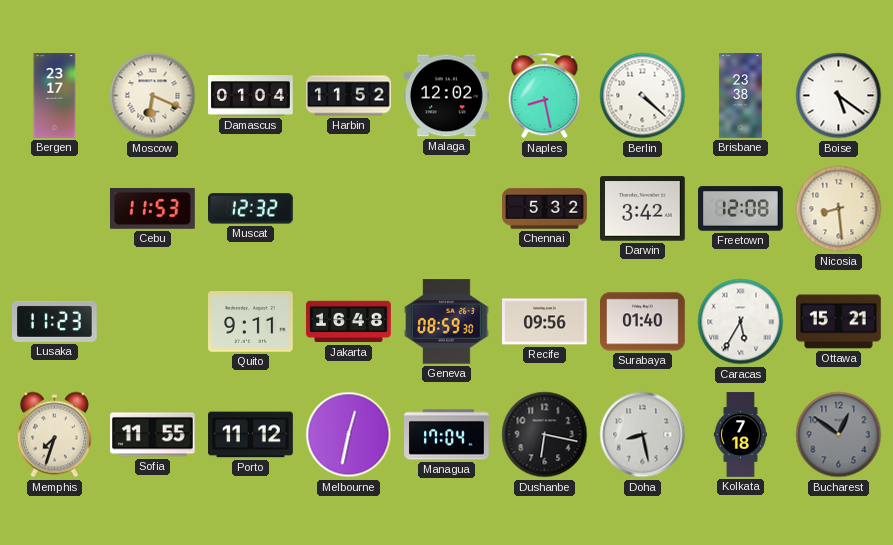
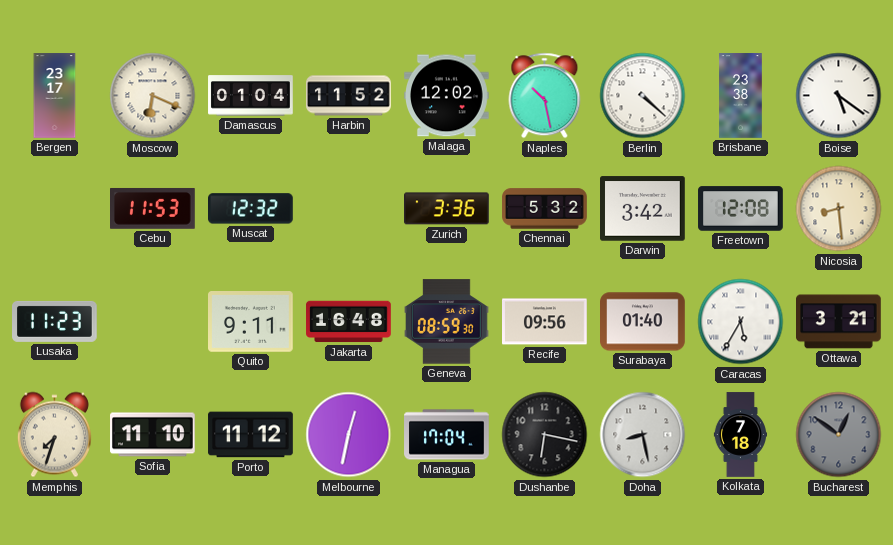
Naples: 8:28 -> 10:28 (545, 96)
Zurich: none -> 3:36 (447, 209)
Ottawa: 15:21 -> 3:21 (839, 322)
Sofia: 11:55 -> 11:10 (153, 435)
